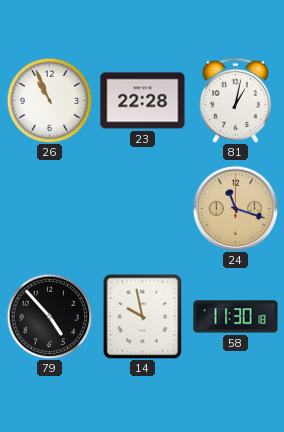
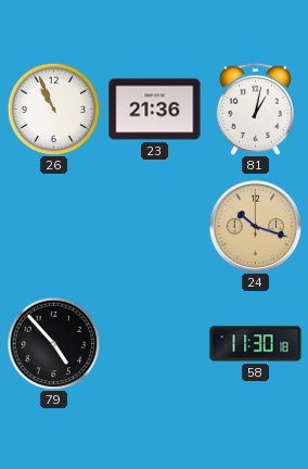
23: 22:28 -> 21:36 (155, 110)
24: 11:18 -> 10:18 (255, 226)
14: 9:58 -> none (143, 316)
